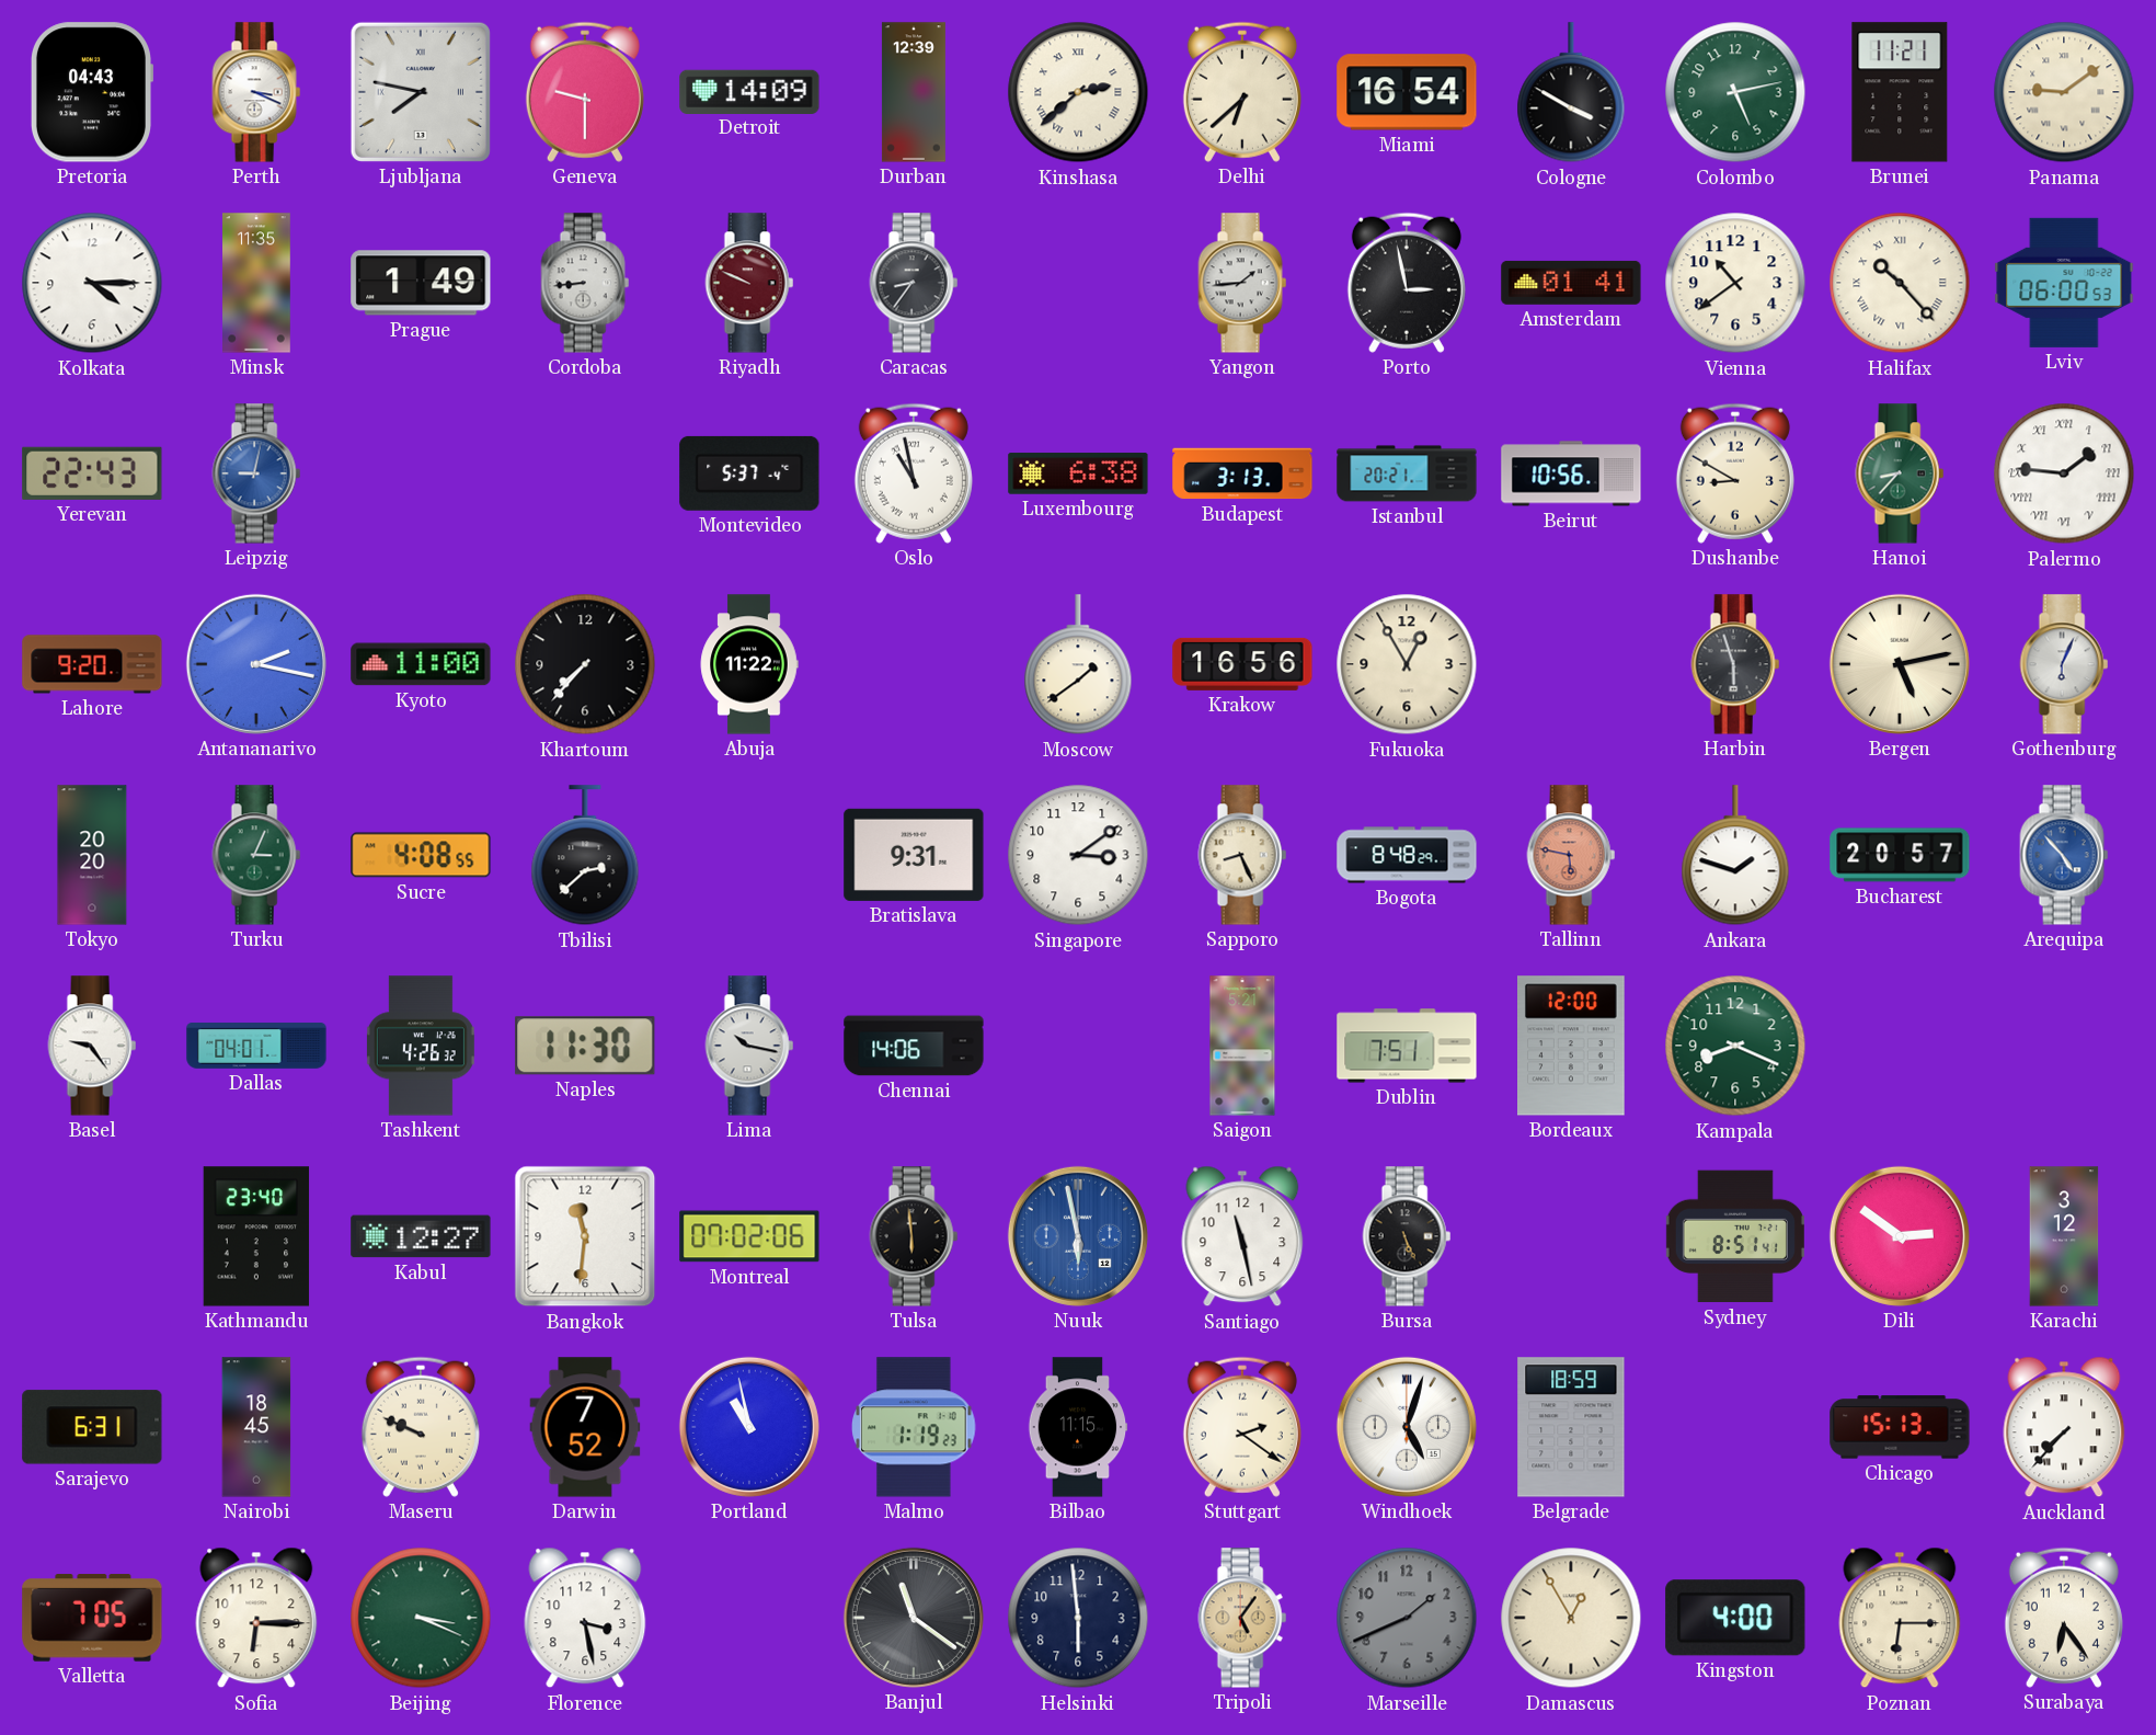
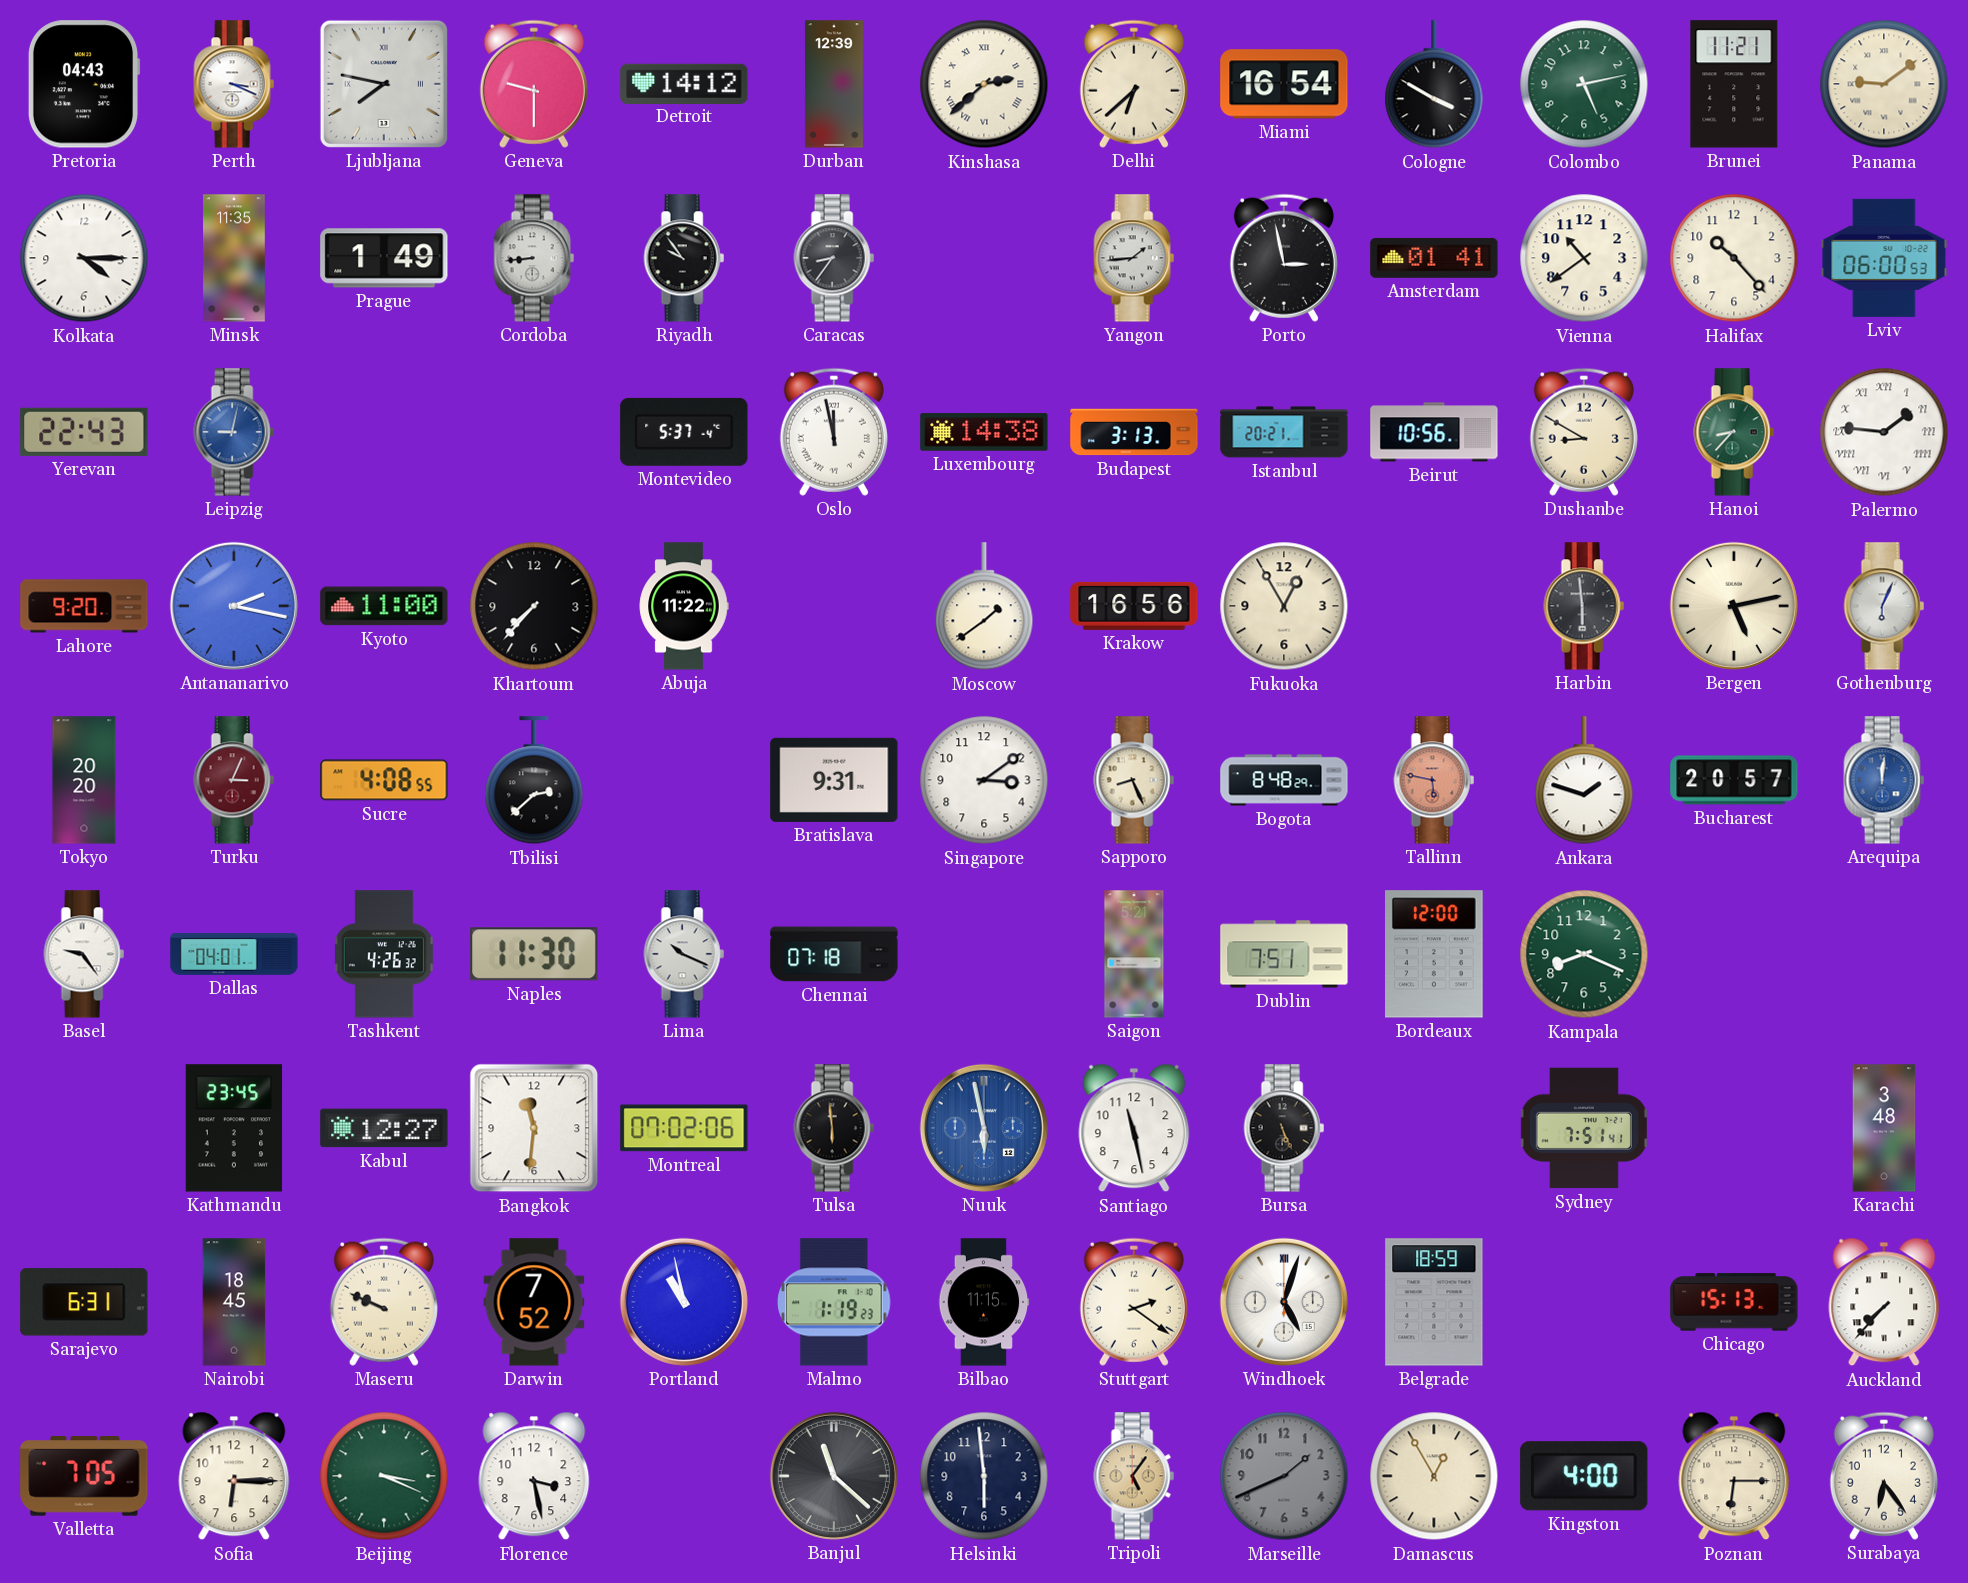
Detroit: 14:09 -> 14:12 (684, 83)
Riyadh: 9:49 -> 9:54 (684, 258)
Riyadh dial: burgundy -> black (684, 258)
Halifax numerals: Roman -> Arabic (1734, 258)
Oslo: 10:58 -> 11:58 (834, 432)
Luxembourg: 6:38 -> 14:38 (984, 432)
Harbin: 5:57 -> 5:59 (1584, 606)
Turku dial: green -> burgundy (234, 780)
Arequipa: 4:53 -> 12:01 (1884, 780)
Lima: 10:17 -> 10:19 (684, 954)
Chennai: 14:06 -> 07:18 (834, 954)
Kathmandu: 23:40 -> 23:45 (234, 1128)
Sydney: 8:51 -> 7:51 (1584, 1128)
Dili: 2:51 -> none (1900, 1236)
Karachi: 3:12 -> 3:48 (1884, 1128)
Banjul: 11:21 -> 11:22 (834, 1476)
